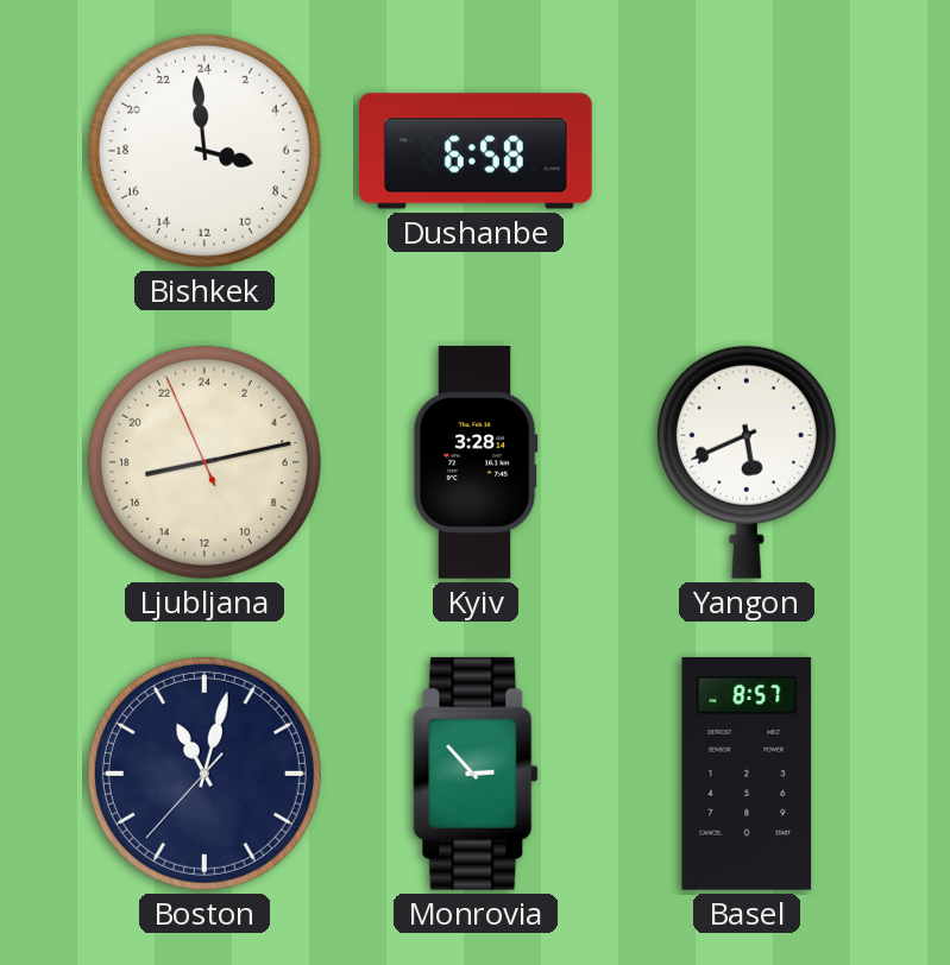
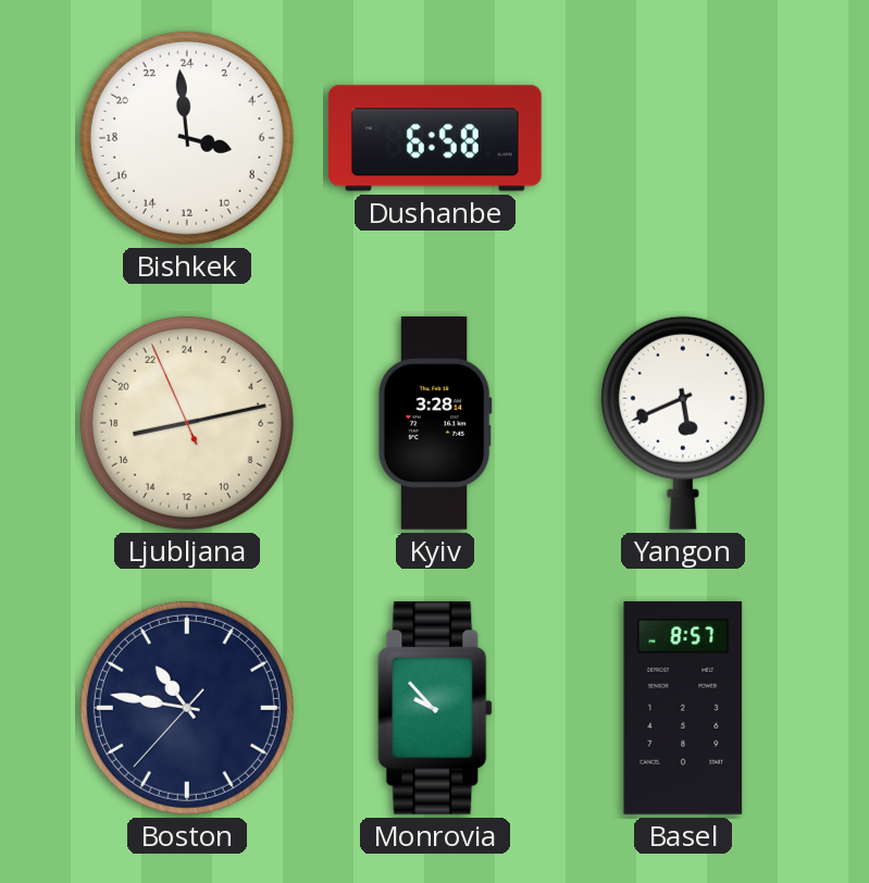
Boston: 11:02 -> 10:46 (187, 708)
Monrovia: 2:53 -> 9:53 (435, 708)
